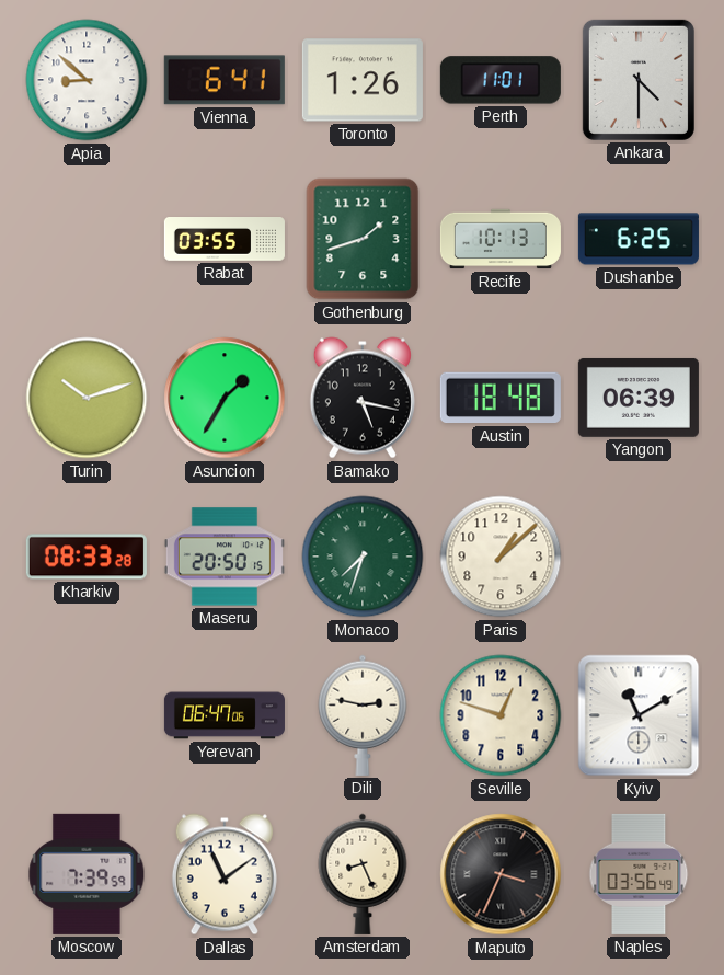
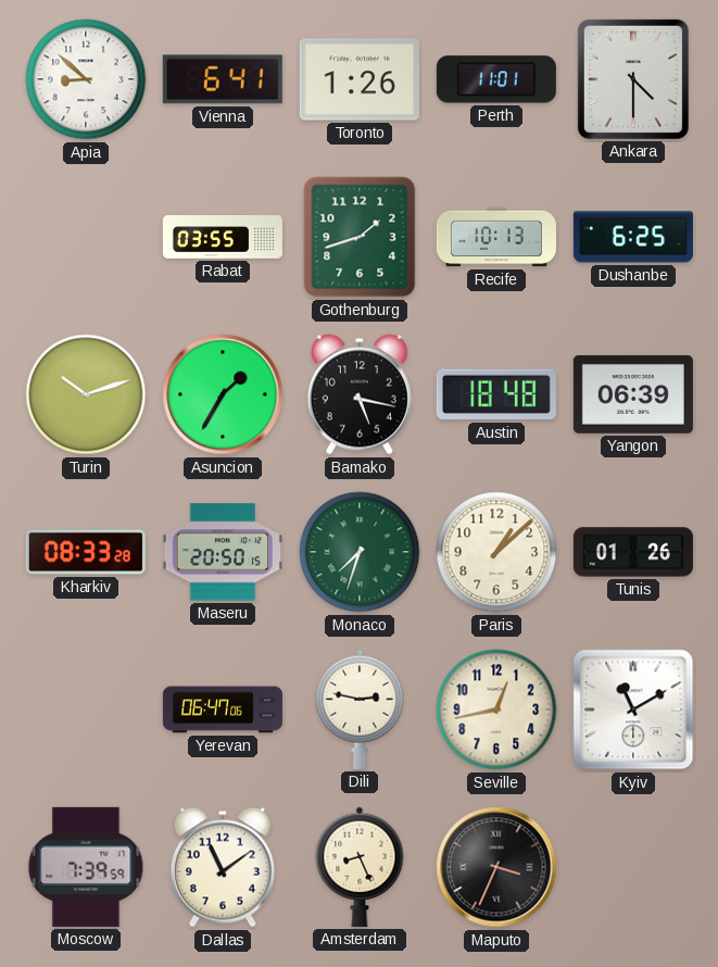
Tunis: none -> 01:26 (633, 552)
Seville: 12:48 -> 12:43 (496, 709)
Naples: 03:56 -> none (639, 874)
